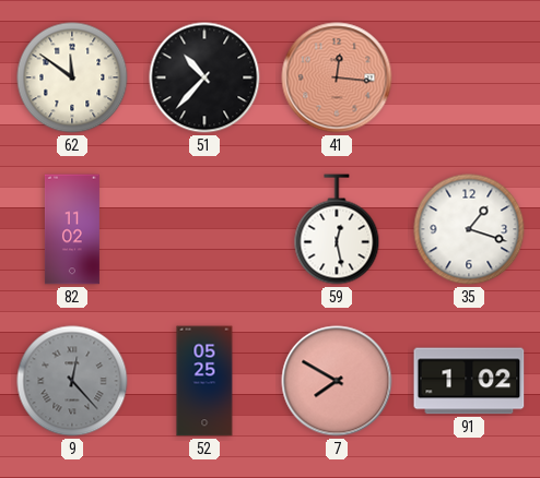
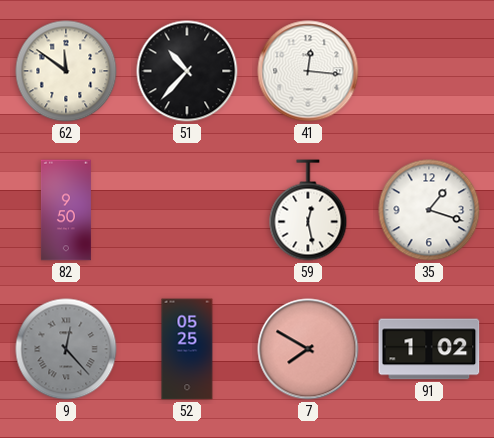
41 dial: salmon -> white (308, 71)
82: 11:02 -> 9:50 (66, 210)
